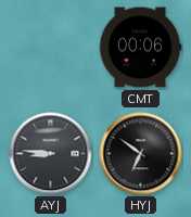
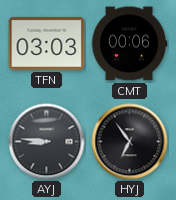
TFN: none -> 03:03 (47, 43)
HYJ: 6:51 -> 6:54 (130, 142)
